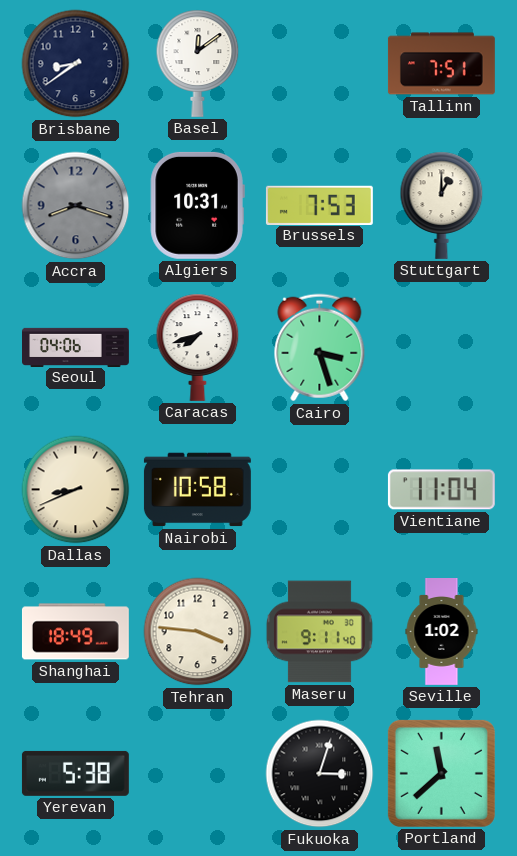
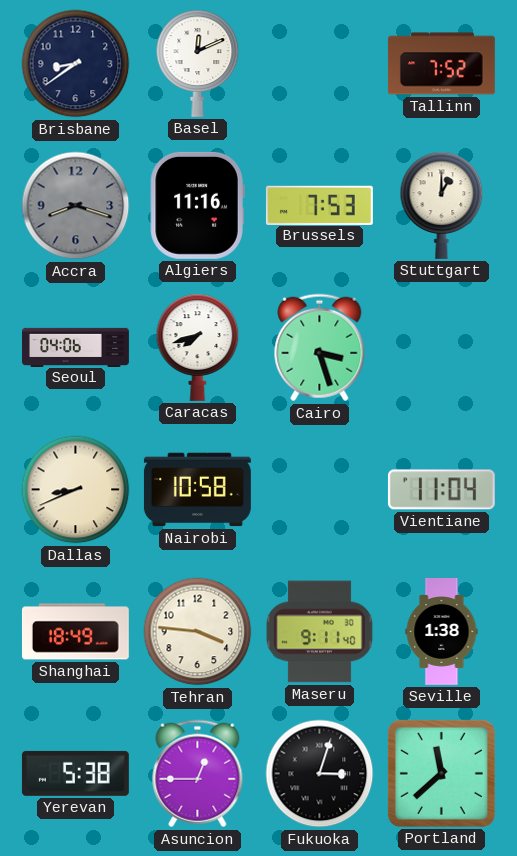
Basel: 12:09 -> 12:11 (198, 63)
Tallinn: 7:51 -> 7:52 (441, 64)
Algiers: 10:31 -> 11:16 (197, 205)
Seville: 1:02 -> 1:38 (442, 632)
Asuncion: none -> 12:45 (198, 774)
